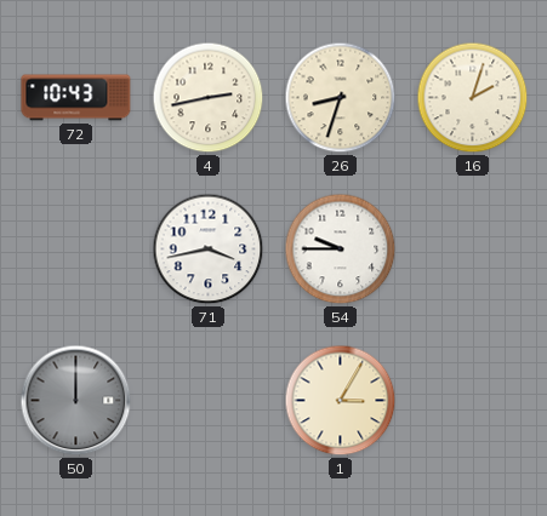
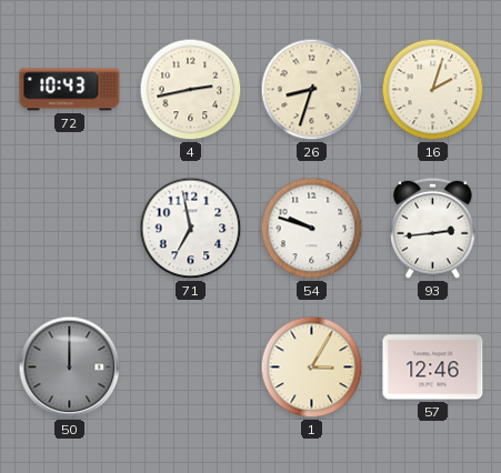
71: 3:43 -> 6:58 (191, 229)
54: 9:45 -> 9:48 (312, 229)
93: none -> 2:44 (433, 228)
57: none -> 12:46 (433, 368)
